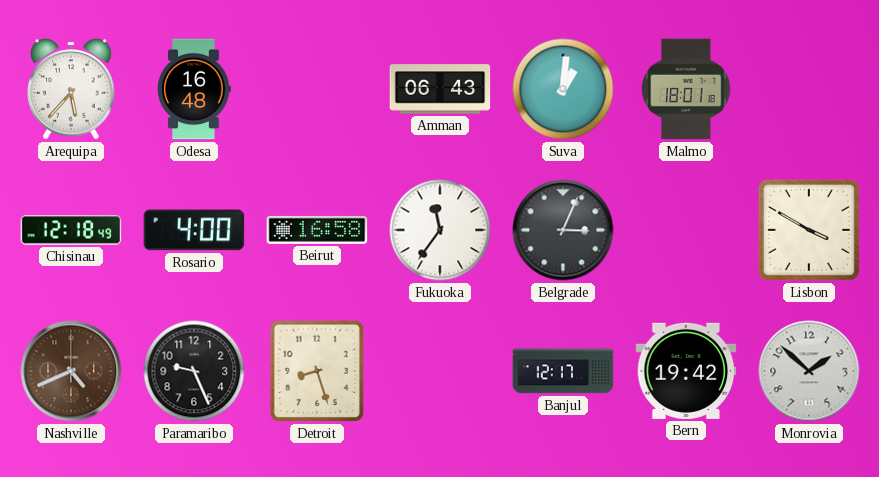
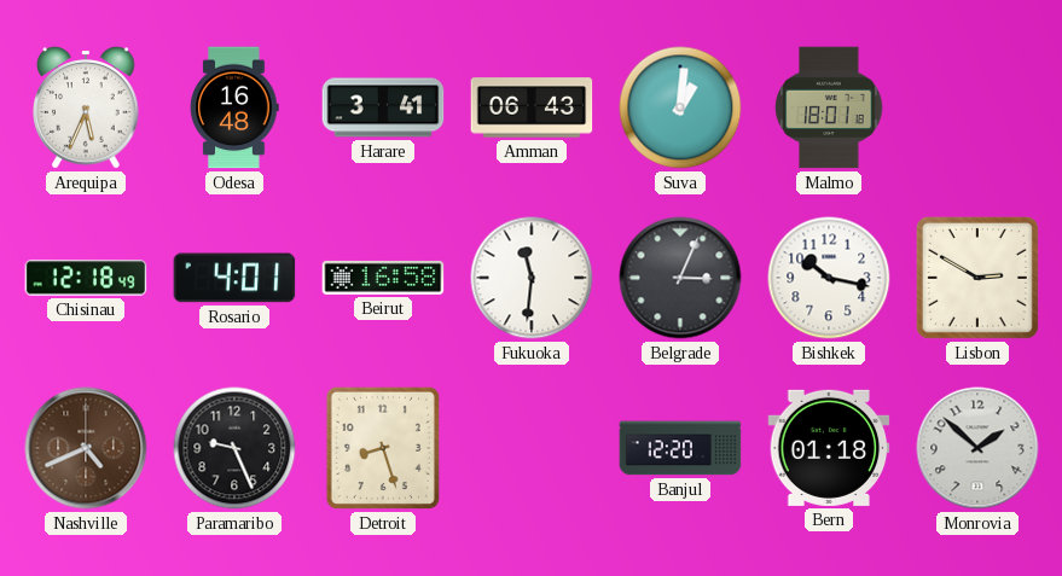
Arequipa: 5:37 -> 5:34 (86, 107)
Harare: none -> 3:41 (383, 107)
Rosario: 4:00 -> 4:01 (234, 278)
Fukuoka: 11:36 -> 11:31 (532, 278)
Bishkek: none -> 10:17 (829, 278)
Lisbon: 3:50 -> 2:50 (977, 278)
Banjul: 12:17 -> 12:20 (680, 448)
Bern: 19:42 -> 01:18 (829, 448)
